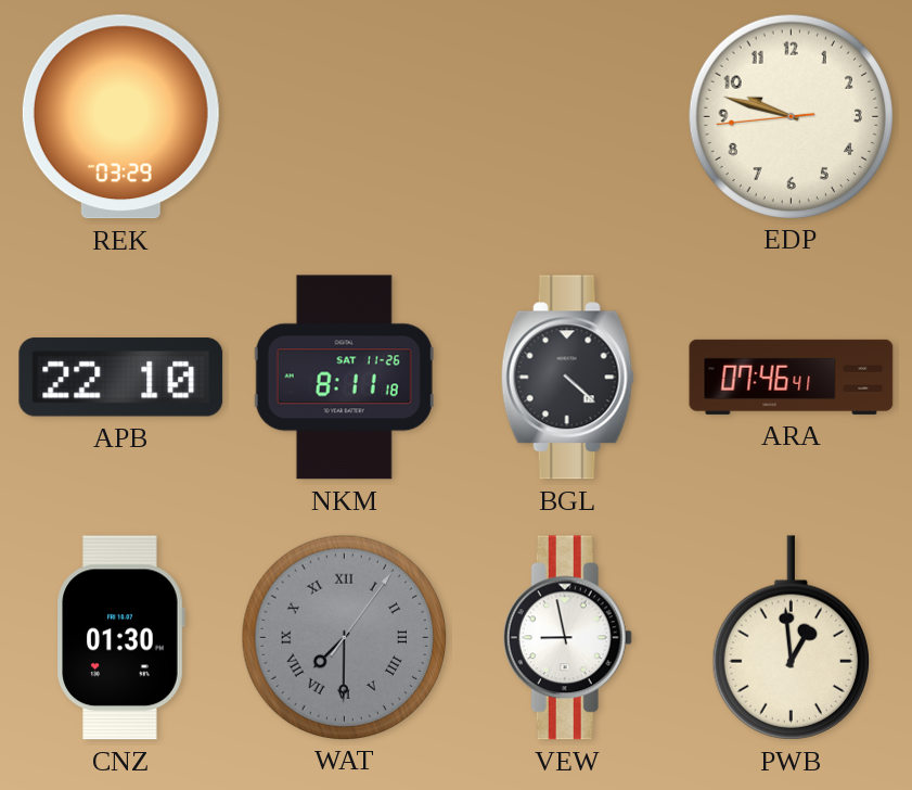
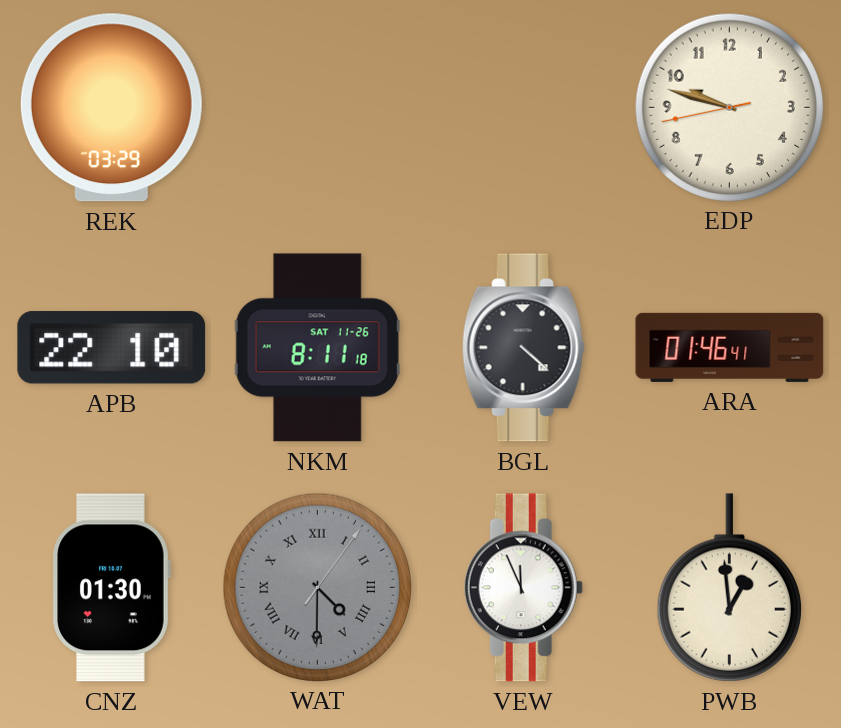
EDP: 9:47:44 -> 9:47:43 (729, 107)
ARA: 07:46 -> 01:46 (730, 347)
WAT: 7:30 -> 4:30 (317, 587)
VEW: 8:58 -> 11:56 (523, 588)
